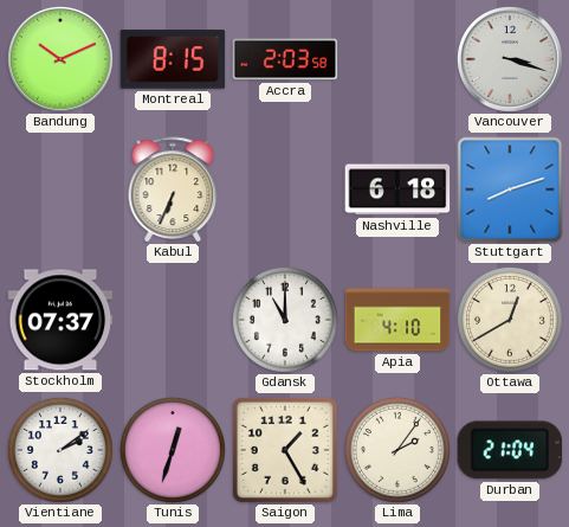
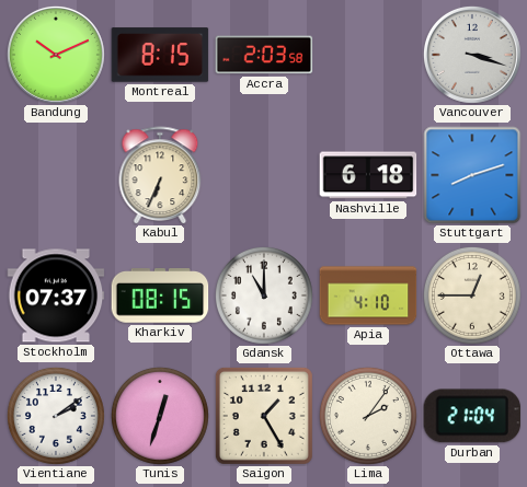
Kharkiv: none -> 08:15 (160, 295)
Ottawa: 12:40 -> 12:45 (472, 295)
